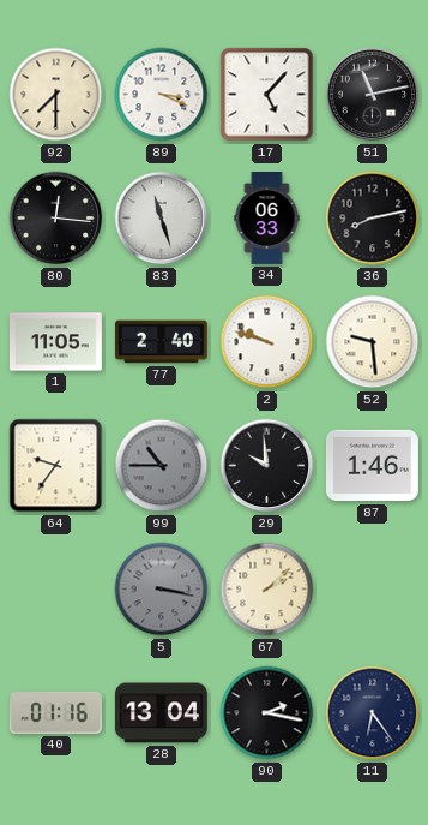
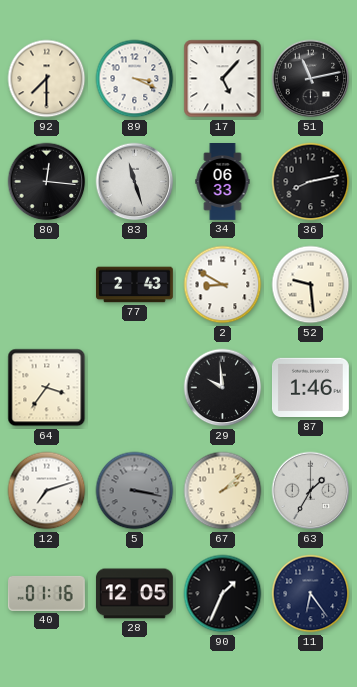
1: 11:05 -> none (56, 342)
77: 2:40 -> 2:43 (135, 285)
2: 9:48 -> 8:50 (223, 285)
64: 9:36 -> 3:36 (47, 388)
99: 10:45 -> none (162, 466)
12: none -> 7:12 (47, 491)
63: none -> 1:35 (311, 491)
28: 13:04 -> 12:05 (134, 594)
90: 2:17 -> 1:34 (223, 594)
